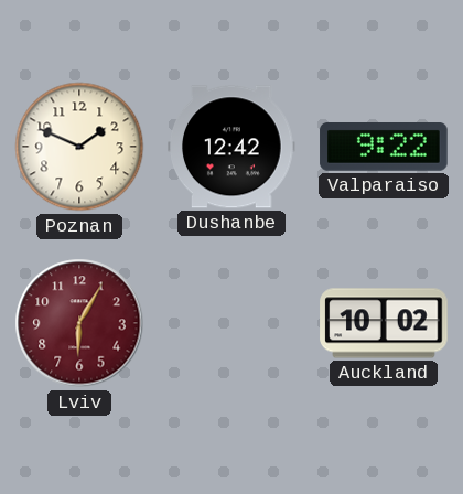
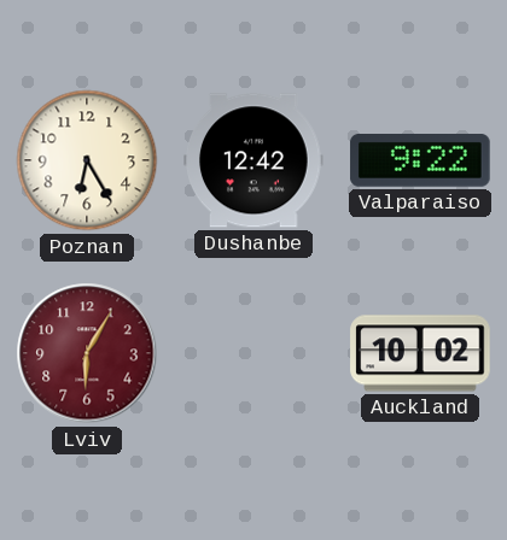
Poznan: 1:49 -> 6:25 (87, 160)
